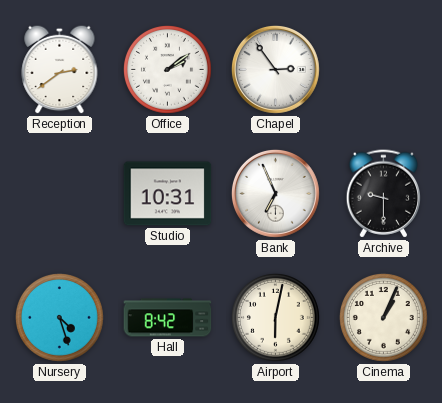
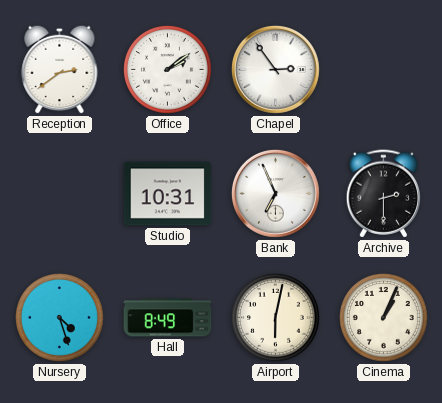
Archive: 9:30 -> 2:30 (384, 194)
Hall: 8:42 -> 8:49 (168, 318)
